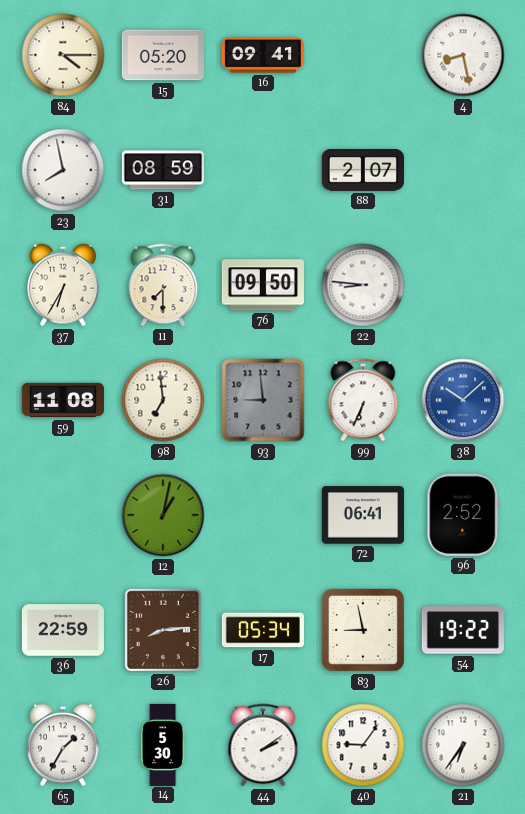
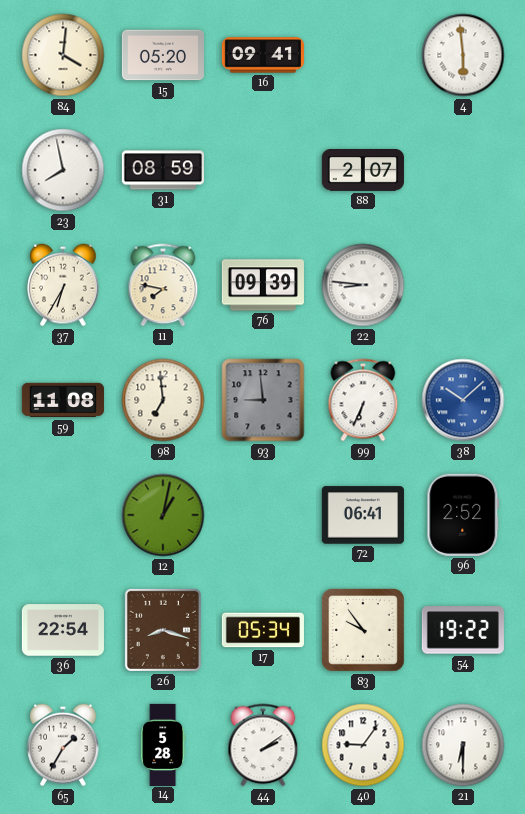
84: 4:15 -> 4:01 (63, 55)
4: 8:28 -> 5:59 (463, 55)
11: 7:30 -> 7:47 (163, 285)
76: 09:50 -> 09:39 (263, 285)
36: 22:59 -> 22:54 (63, 630)
26: 8:14 -> 8:18 (163, 630)
83: 8:58 -> 9:54 (363, 630)
14: 5:30 -> 5:28 (163, 744)
21: 6:36 -> 6:30 (463, 745)
